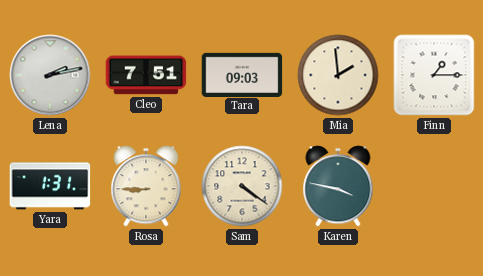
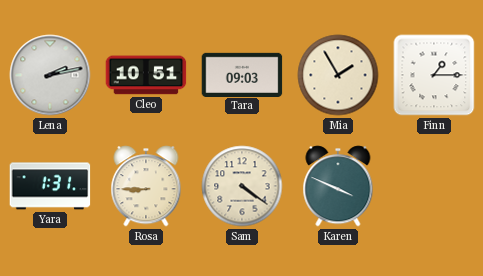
Cleo: 7:51 -> 10:51 (146, 75)
Mia: 1:59 -> 1:55 (338, 75)
Karen: 3:47 -> 3:49 (338, 186)
